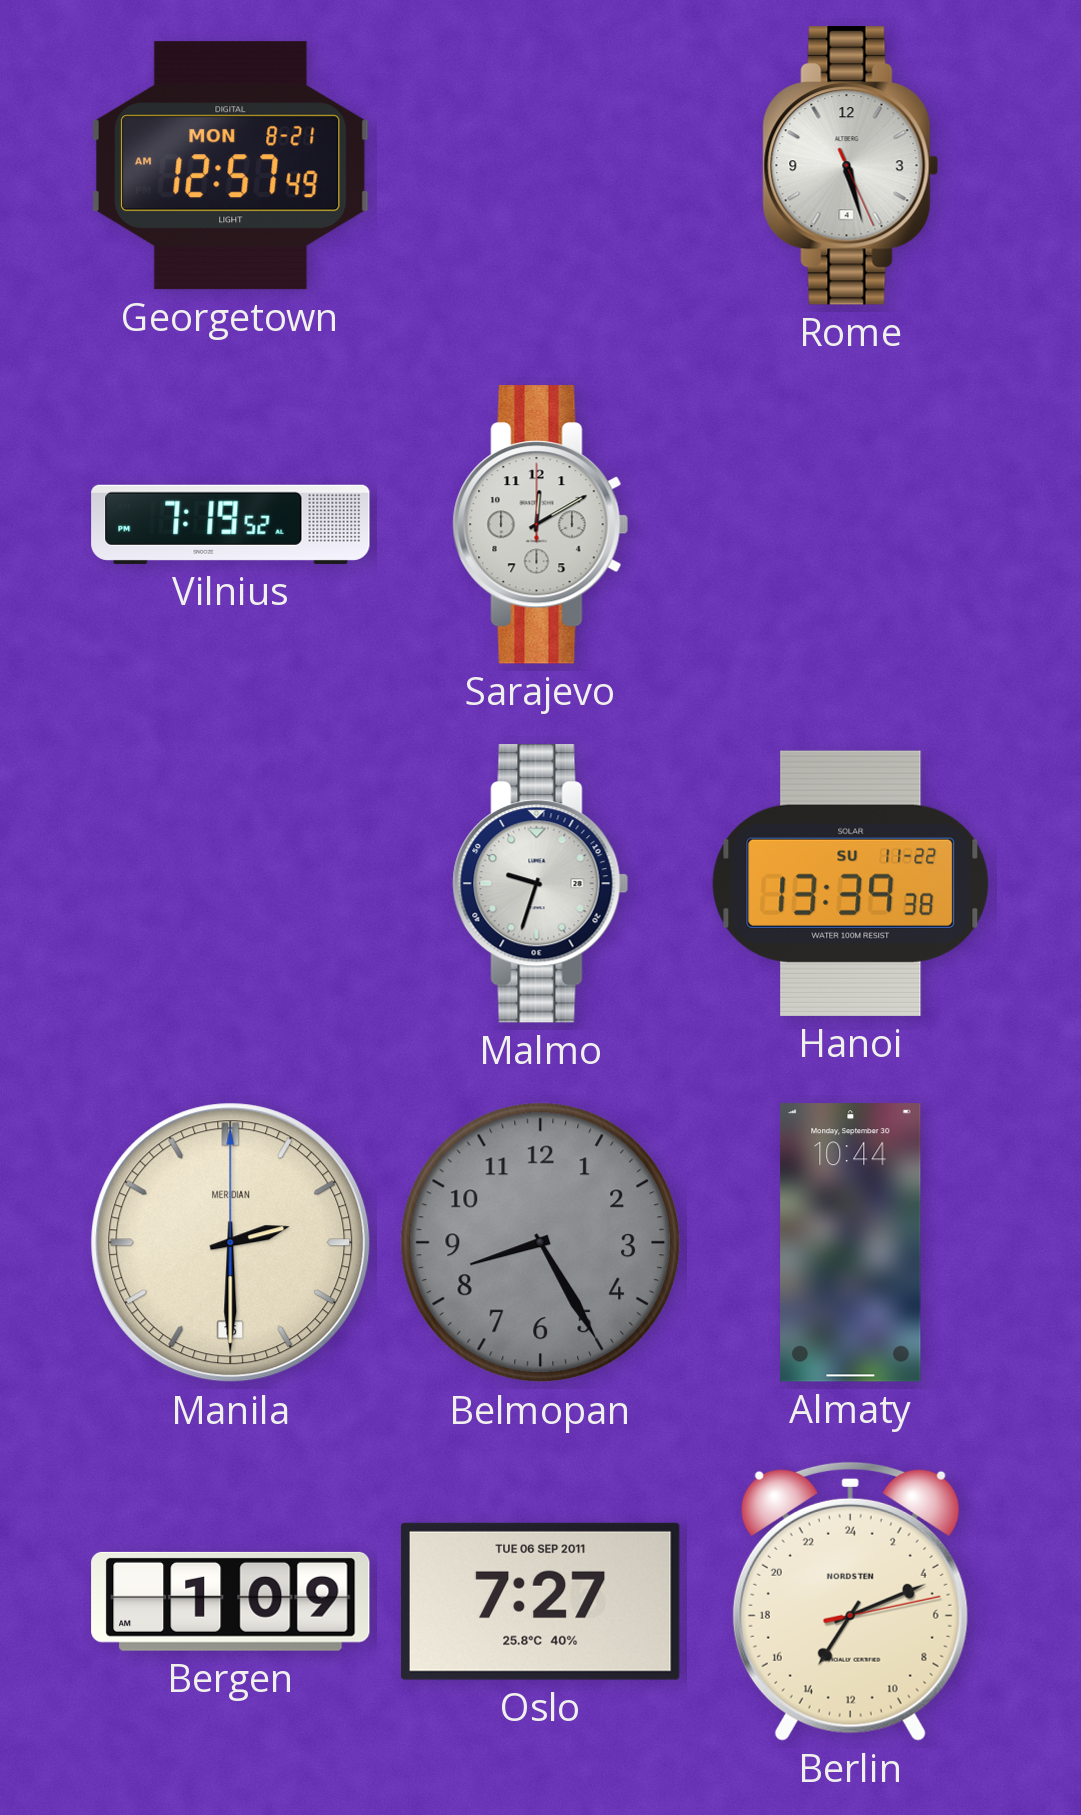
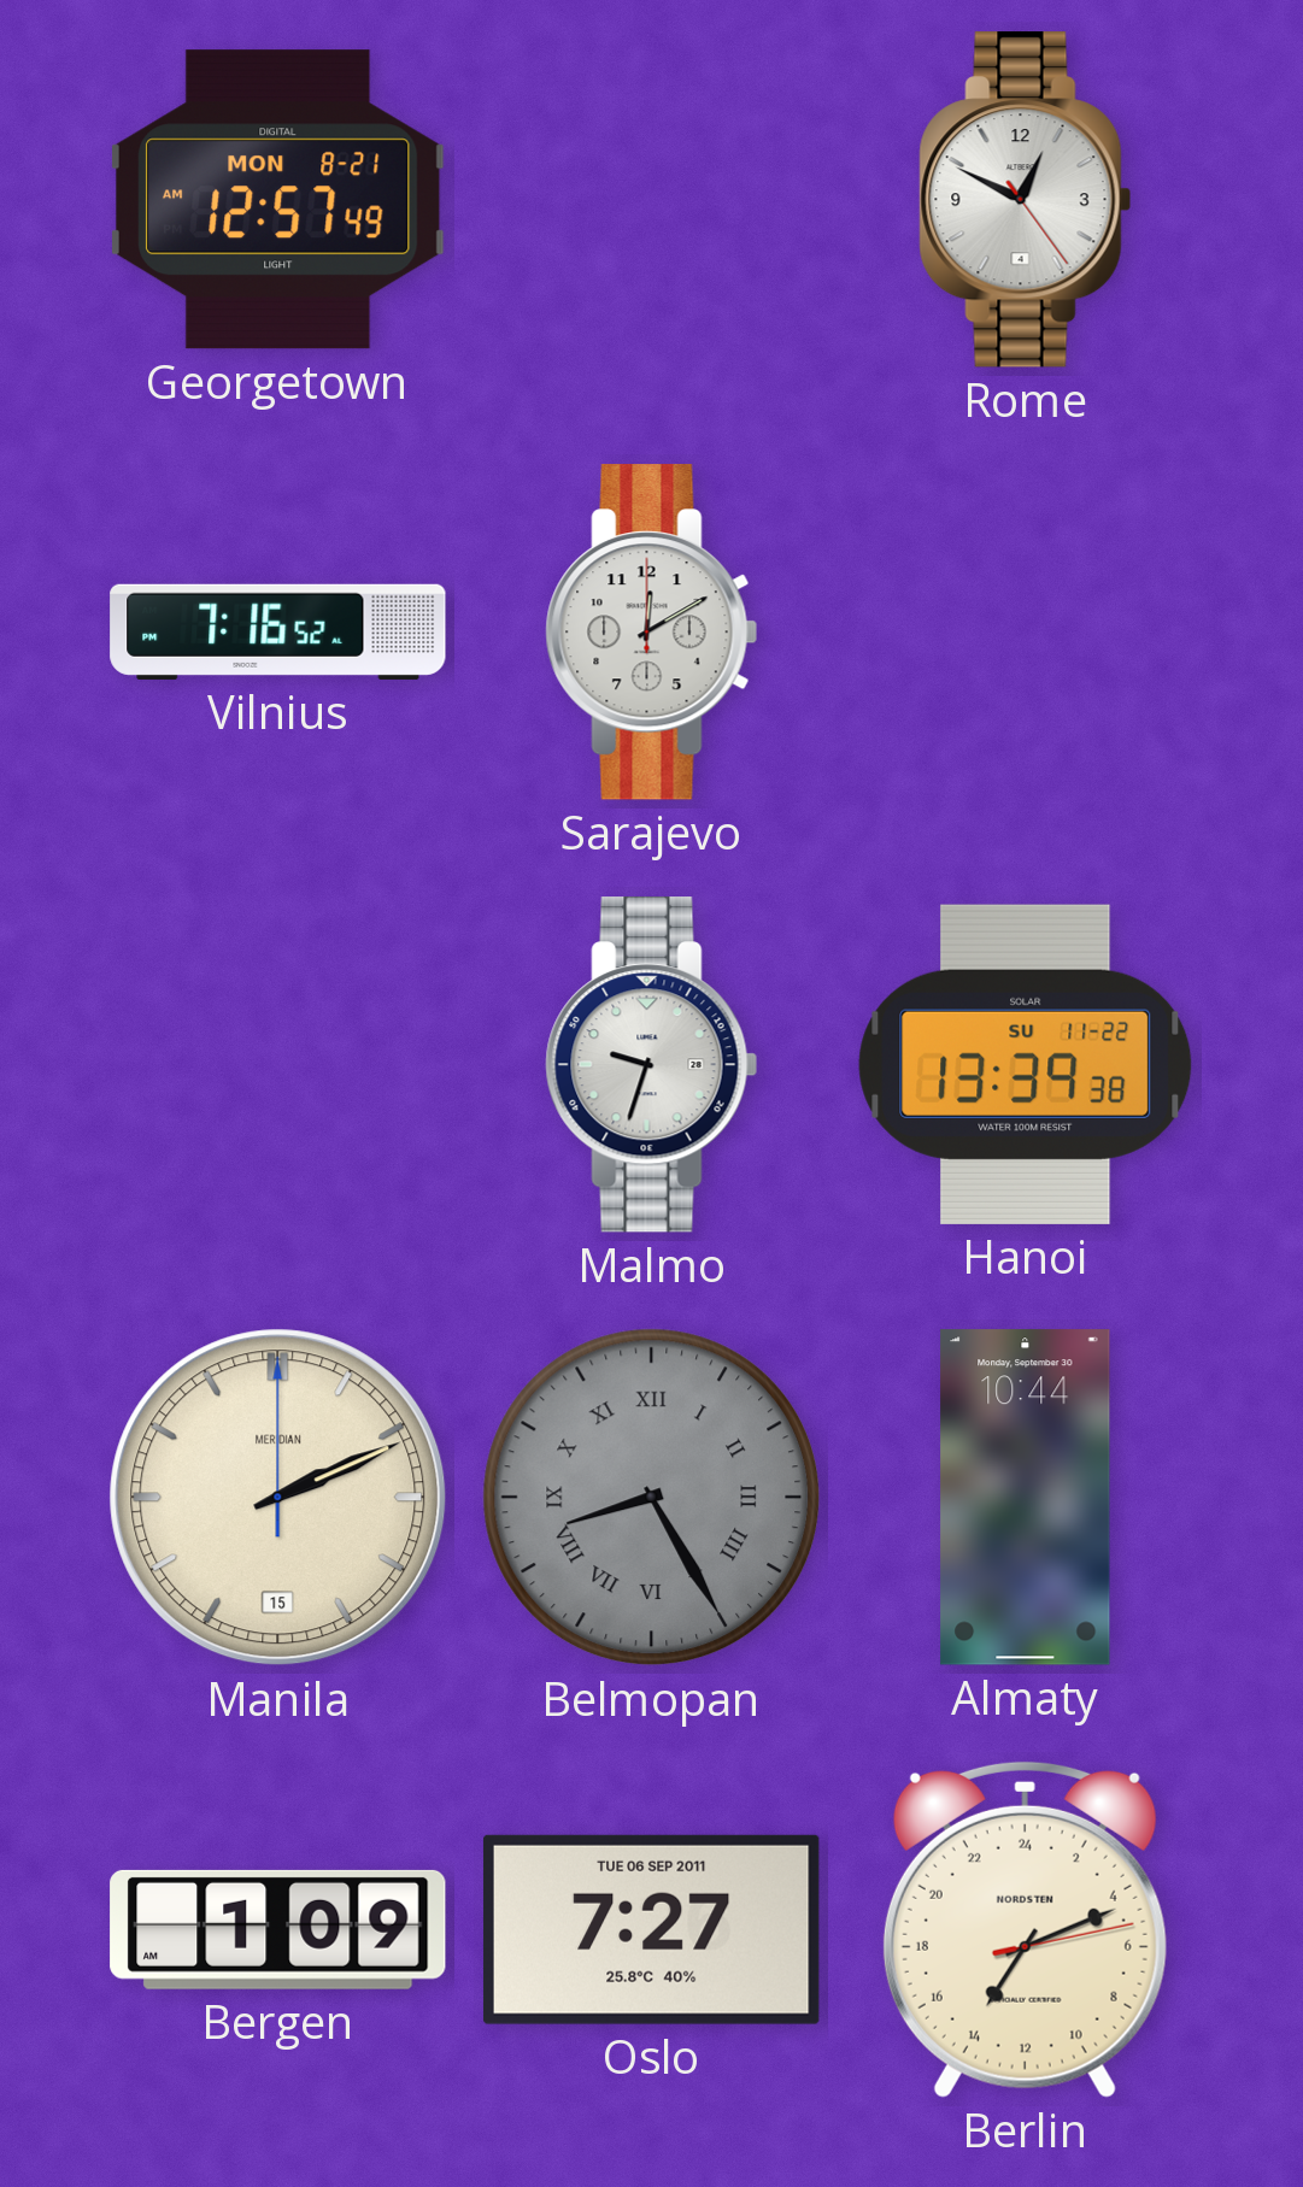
Rome: 5:27 -> 12:49 (1026, 200)
Vilnius: 7:19 -> 7:16 (278, 631)
Manila: 2:30 -> 2:11 (278, 1498)
Belmopan numerals: Arabic -> Roman (652, 1498)
